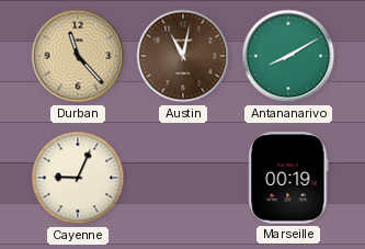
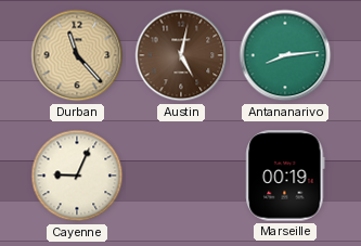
Austin: 11:02 -> 5:02 (181, 55)
Antananarivo: 8:10 -> 8:14 (285, 55)
